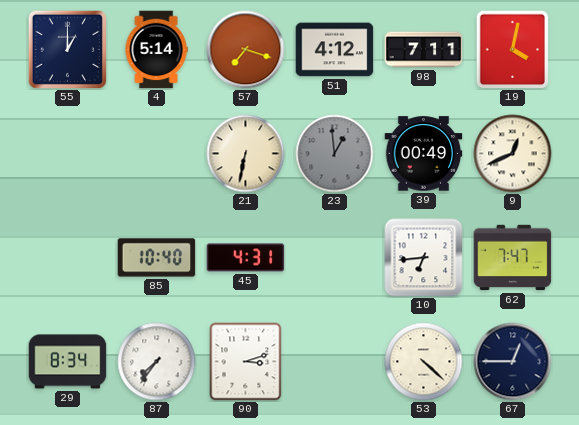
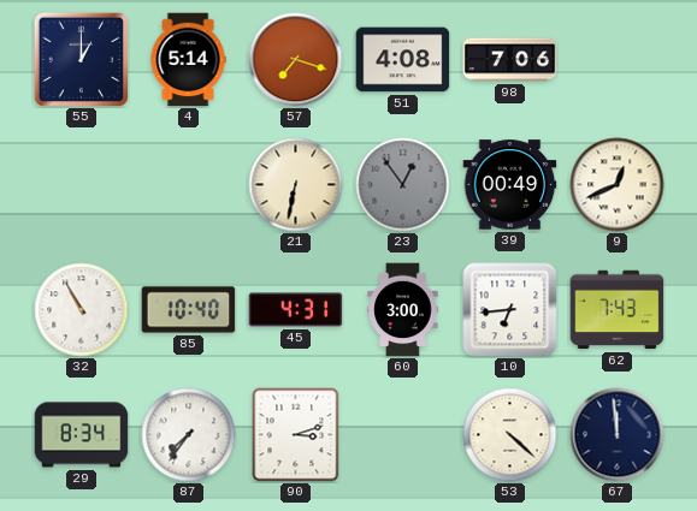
51: 4:12 -> 4:08 (403, 60)
98: 7:11 -> 7:06 (510, 60)
19: 4:02 -> none (513, 49)
23: 12:59 -> 12:54 (403, 185)
32: none -> 10:55 (82, 310)
60: none -> 3:00 (403, 310)
62: 7:47 -> 7:43 (618, 310)
67: 12:45 -> 11:59 (618, 435)
